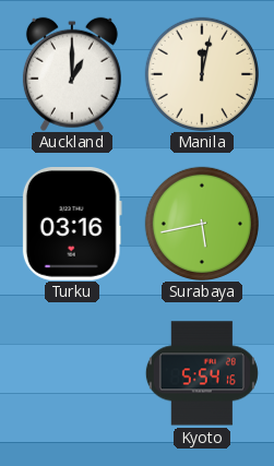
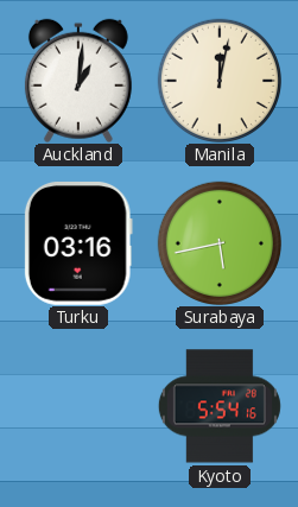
Auckland: 1:00 -> 1:01 (78, 81)
